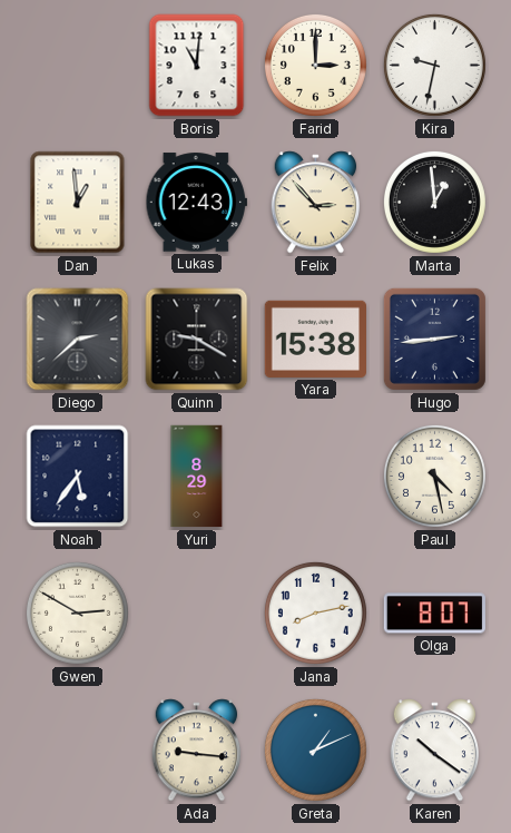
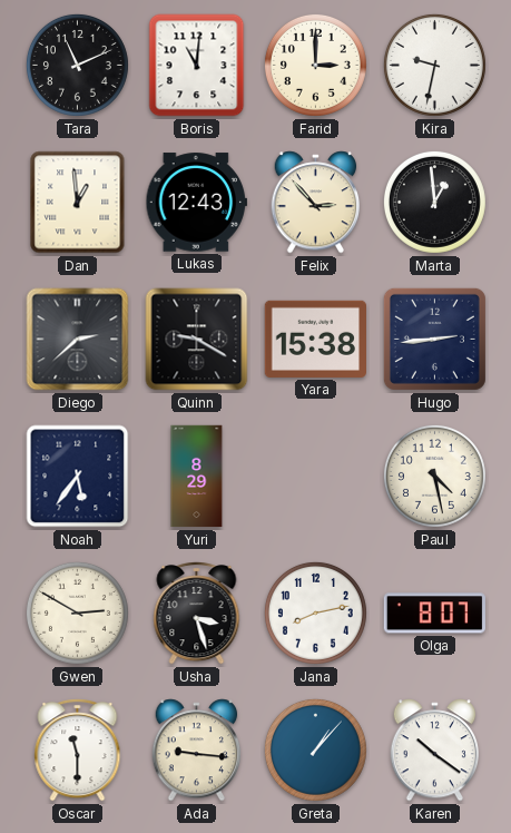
Tara: none -> 11:11 (77, 65)
Usha: none -> 3:27 (197, 614)
Oscar: none -> 11:30 (78, 751)
Greta: 1:11 -> 1:07 (315, 749)
